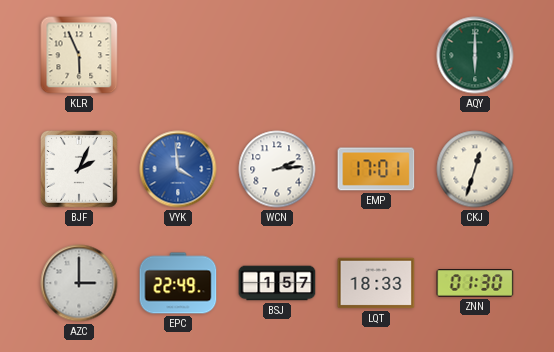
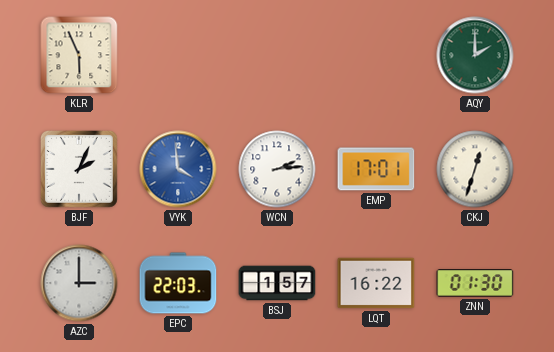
AQY: 6:00 -> 2:00 (475, 55)
EPC: 22:49 -> 22:03 (178, 283)
LQT: 18:33 -> 16:22 (376, 283)
